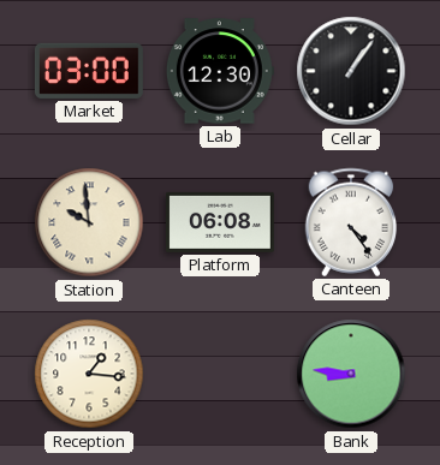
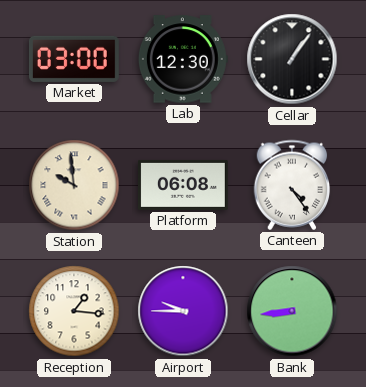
Airport: none -> 9:45 (183, 311)
Bank: 8:46 -> 8:44 (292, 311)
